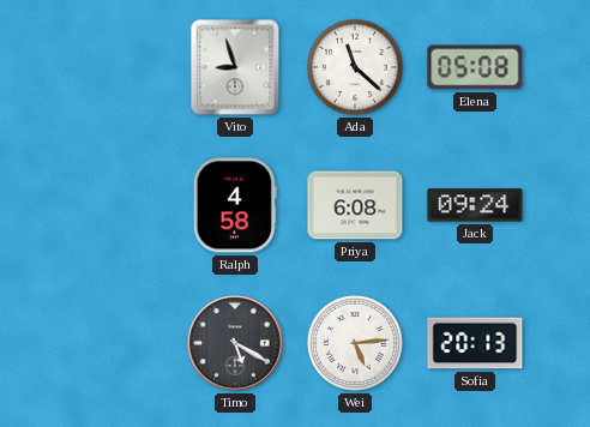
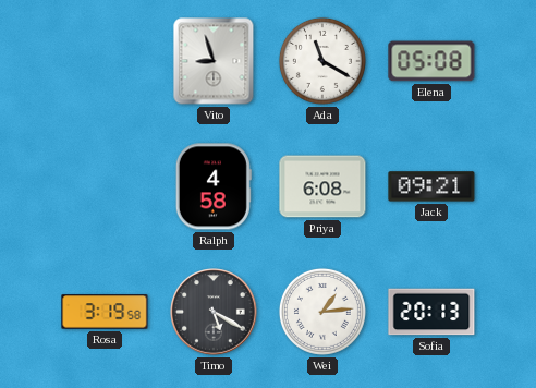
Ada: 11:22 -> 11:20 (322, 61)
Jack: 09:24 -> 09:21 (431, 186)
Rosa: none -> 3:19 (105, 312)
Wei: 5:14 -> 1:14 (322, 312)
